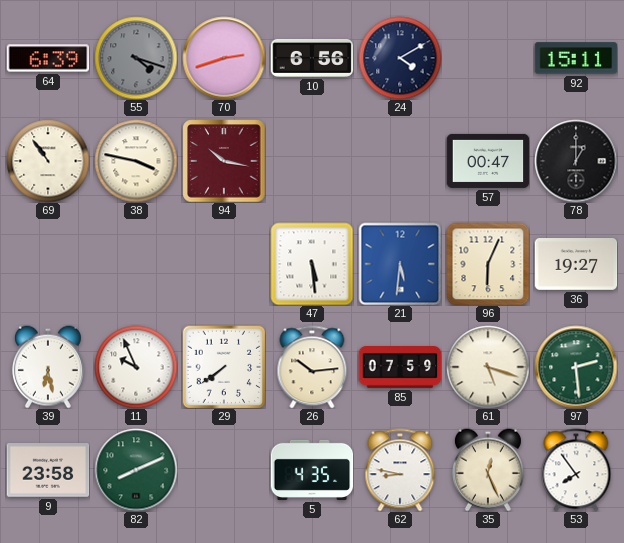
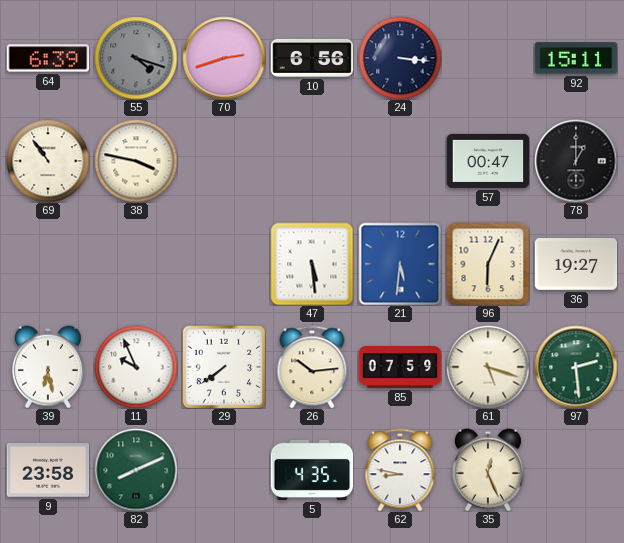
24: 4:10 -> 3:16 (400, 58)
94: 10:17 -> none (224, 161)
53: 7:54 -> none (576, 470)
